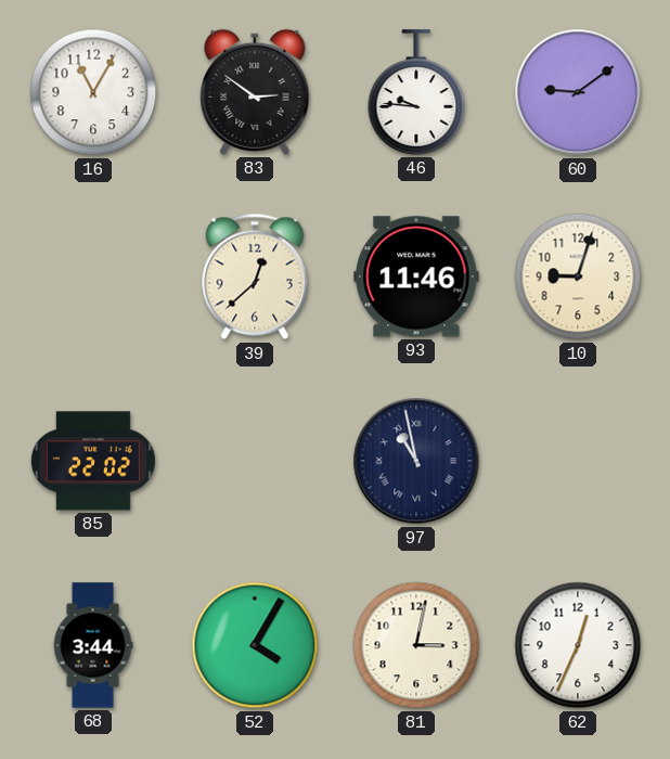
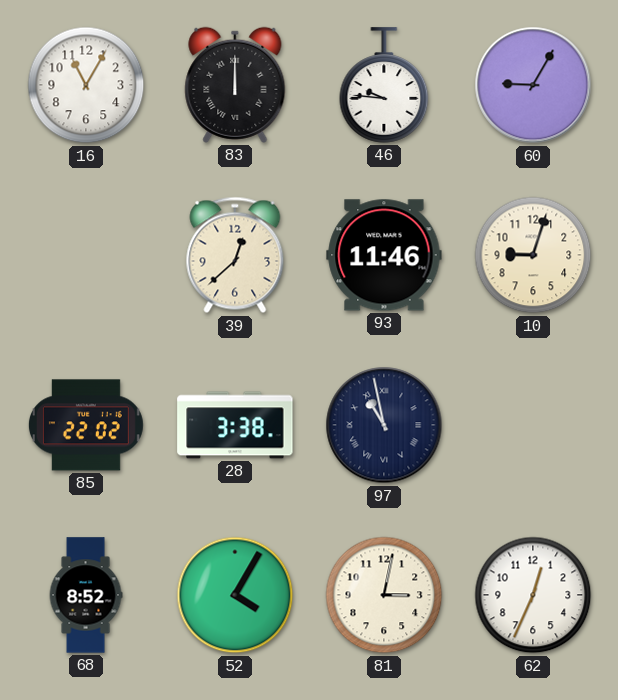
83: 2:51 -> 12:00 (235, 85)
60: 9:09 -> 9:05 (533, 85)
28: none -> 3:38 (235, 425)
68: 3:44 -> 8:52 (86, 595)
